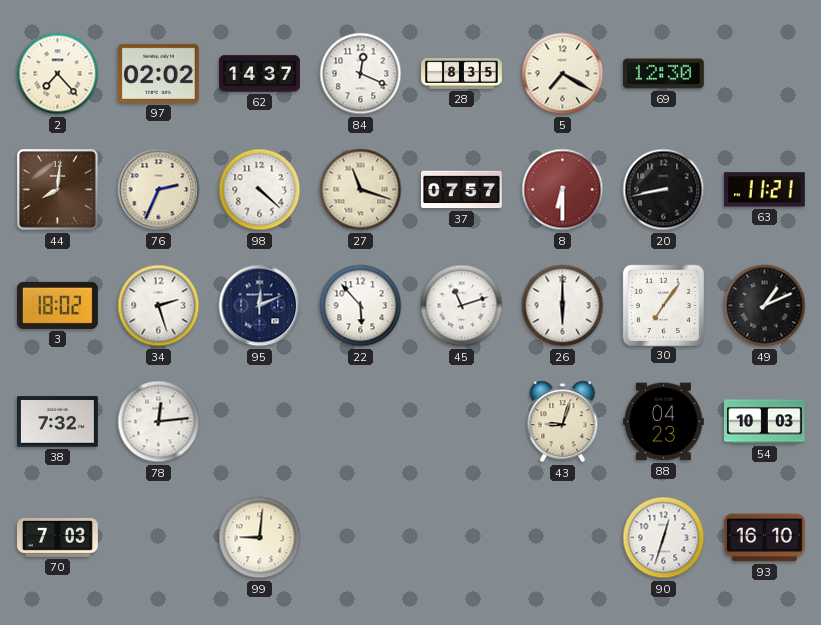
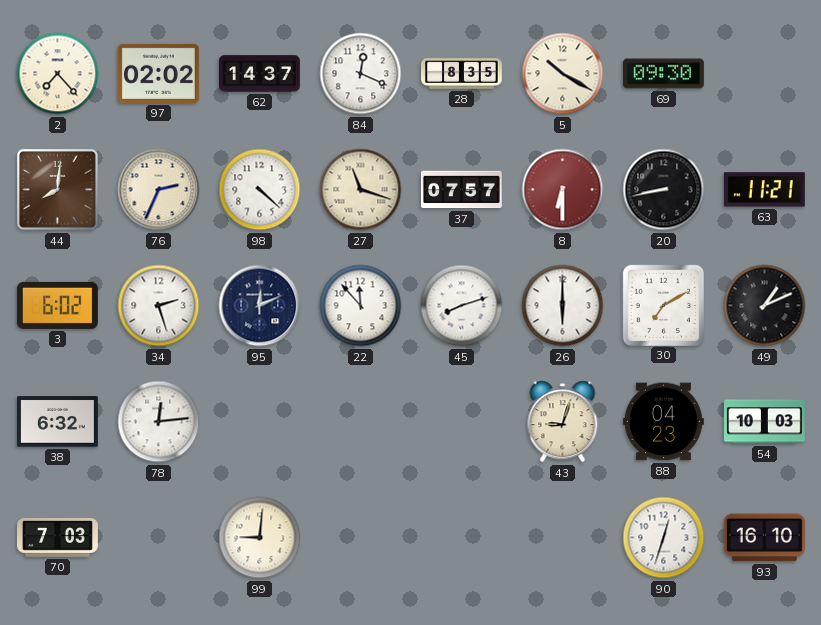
5: 7:20 -> 10:20 (563, 74)
69: 12:30 -> 09:30 (663, 74)
3: 18:02 -> 6:02 (57, 305)
22: 5:53 -> 11:53 (361, 306)
45: 11:12 -> 8:12 (462, 306)
30: 7:06 -> 7:10 (663, 305)
38: 7:32 -> 6:32 (57, 422)
